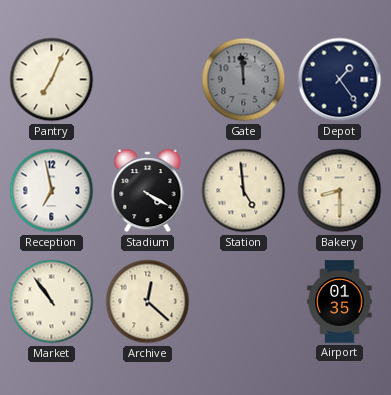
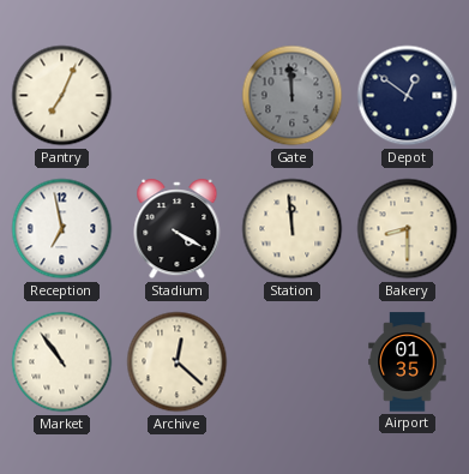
Depot: 1:24 -> 12:51 (408, 96)
Station: 4:59 -> 11:59 (293, 229)
